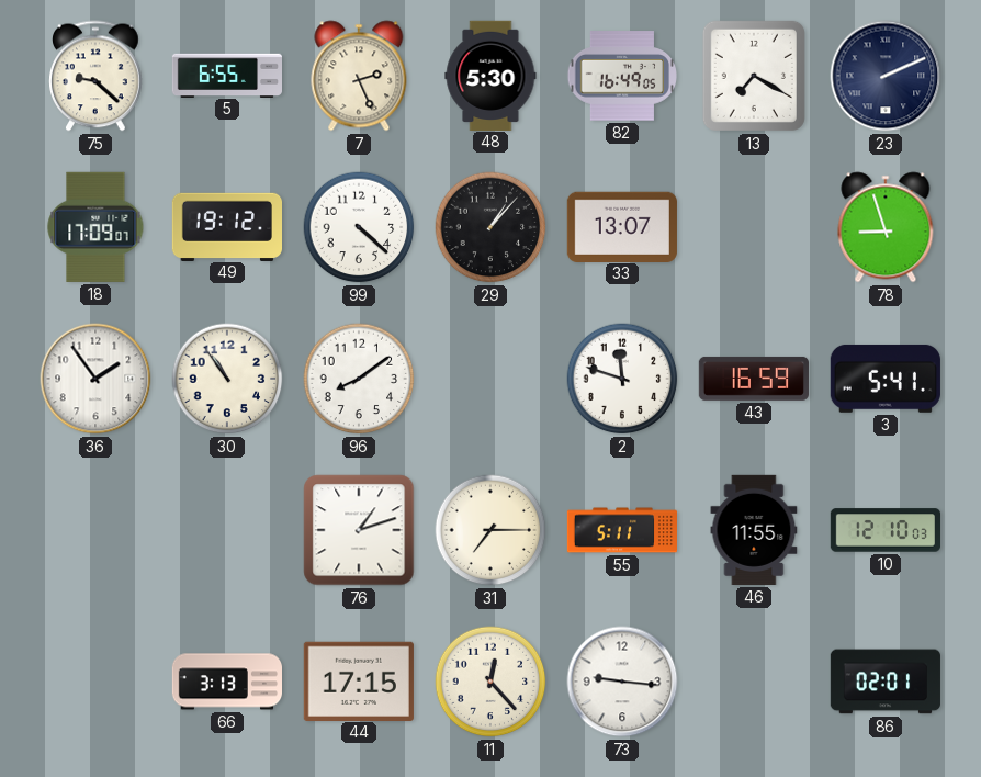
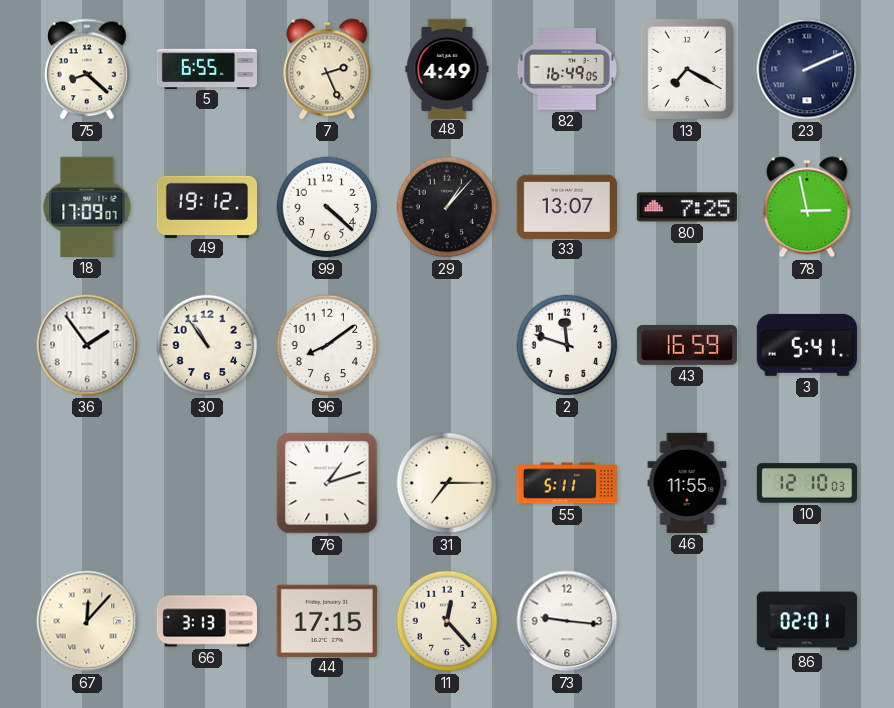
75: 9:22 -> 8:22 (87, 69)
48: 5:30 -> 4:49 (447, 68)
80: none -> 7:25 (687, 207)
78: 8:57 -> 2:58 (807, 207)
67: none -> 12:07 (87, 621)
